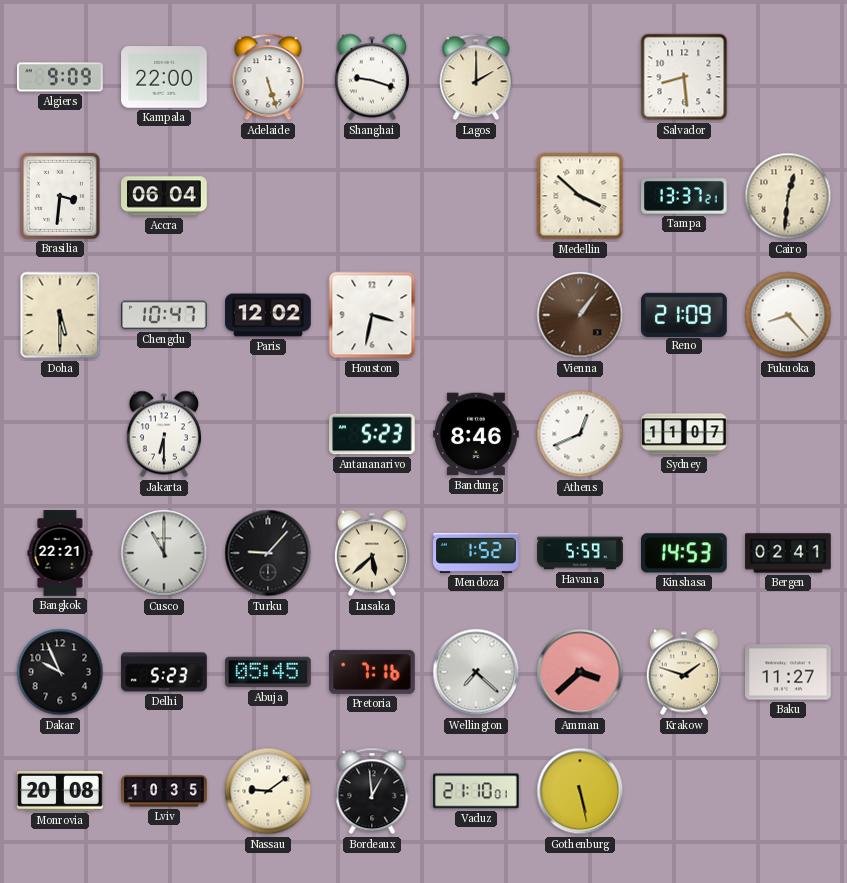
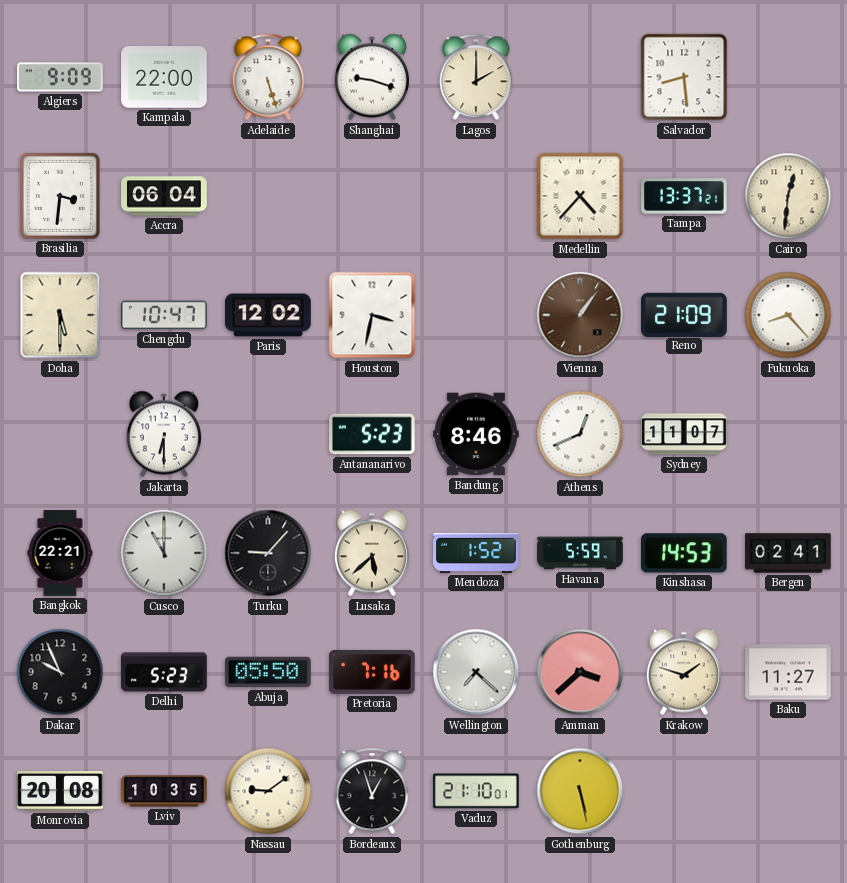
Medellin: 3:52 -> 4:37 (580, 196)
Abuja: 05:45 -> 05:50 (268, 672)
Bordeaux: 12:59 -> 12:57 (372, 791)
